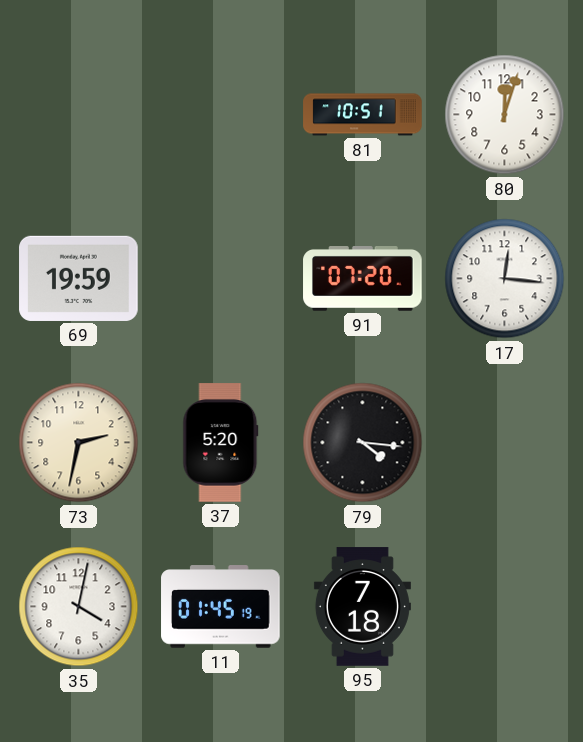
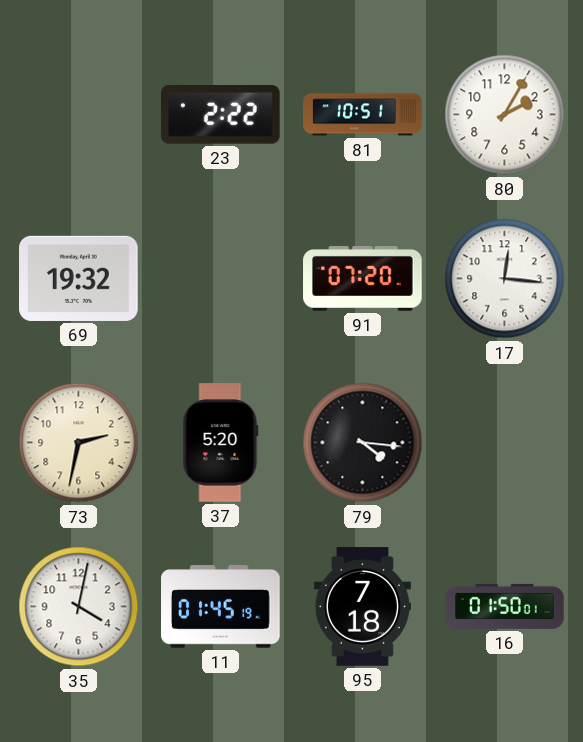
23: none -> 2:22 (221, 115)
80: 12:03 -> 2:05 (505, 115)
69: 19:59 -> 19:32 (79, 278)
16: none -> 01:50 (505, 606)
